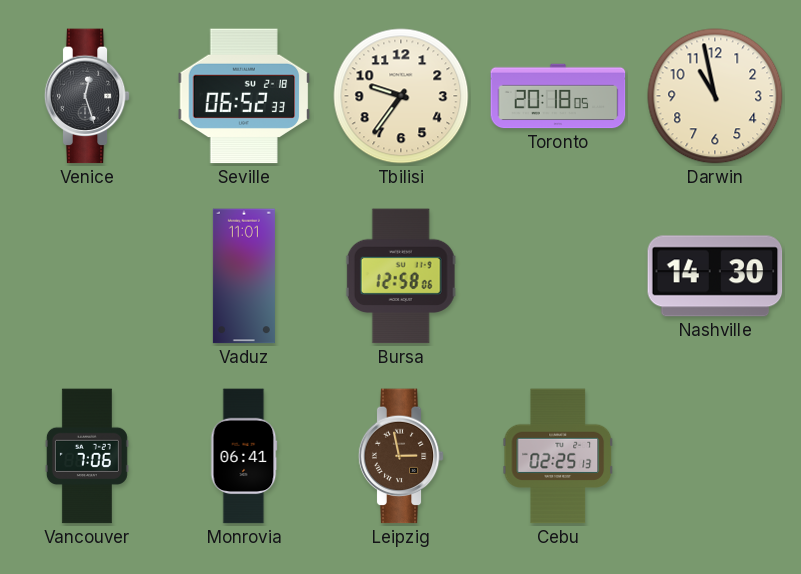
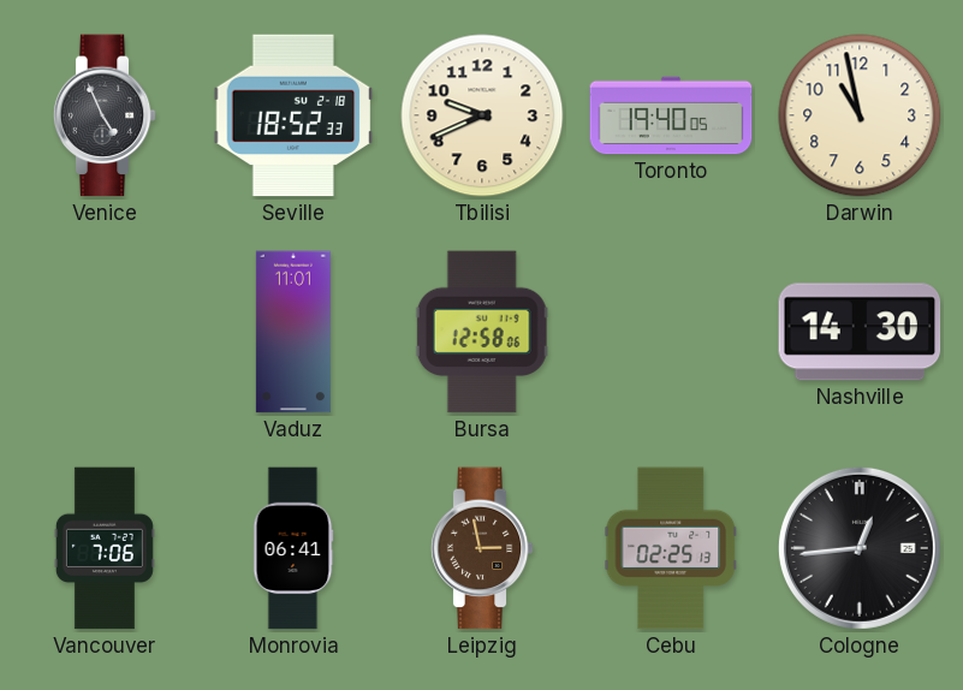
Venice: 12:27 -> 4:56 (105, 115)
Seville: 06:52 -> 18:52 (293, 115)
Tbilisi: 9:36 -> 9:41 (482, 115)
Toronto: 20:18 -> 19:40 (671, 115)
Cologne: none -> 12:44 (860, 548)
